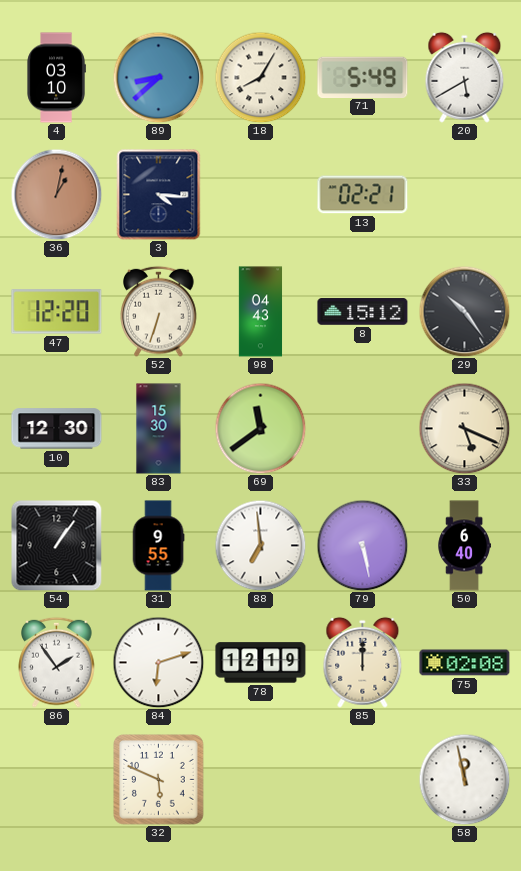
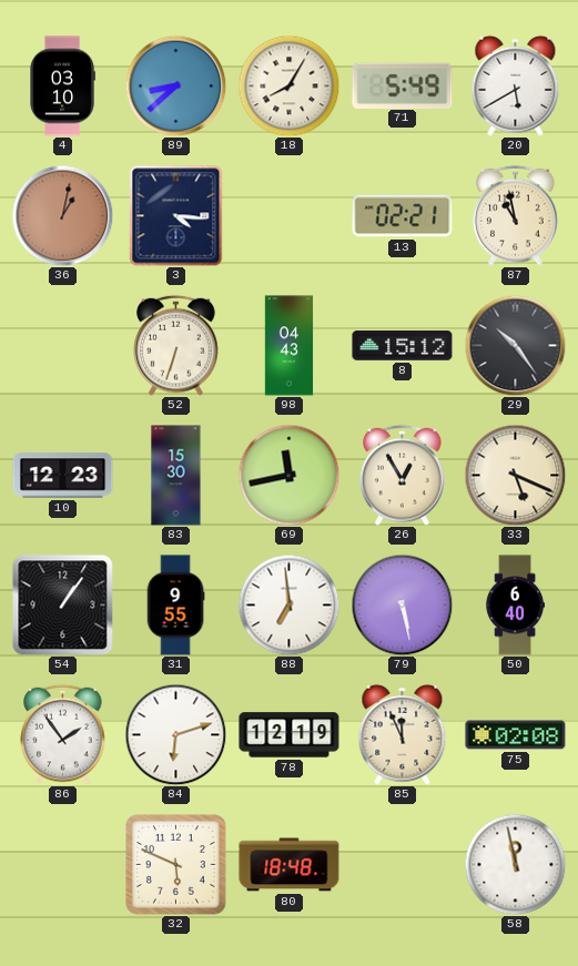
87: none -> 10:58 (516, 215)
47: 12:20 -> none (57, 312)
10: 12:30 -> 12:23 (63, 476)
69: 11:39 -> 11:43 (288, 475)
26: none -> 12:55 (403, 475)
85: 12:00 -> 11:56 (403, 734)
80: none -> 18:48 (290, 865)
